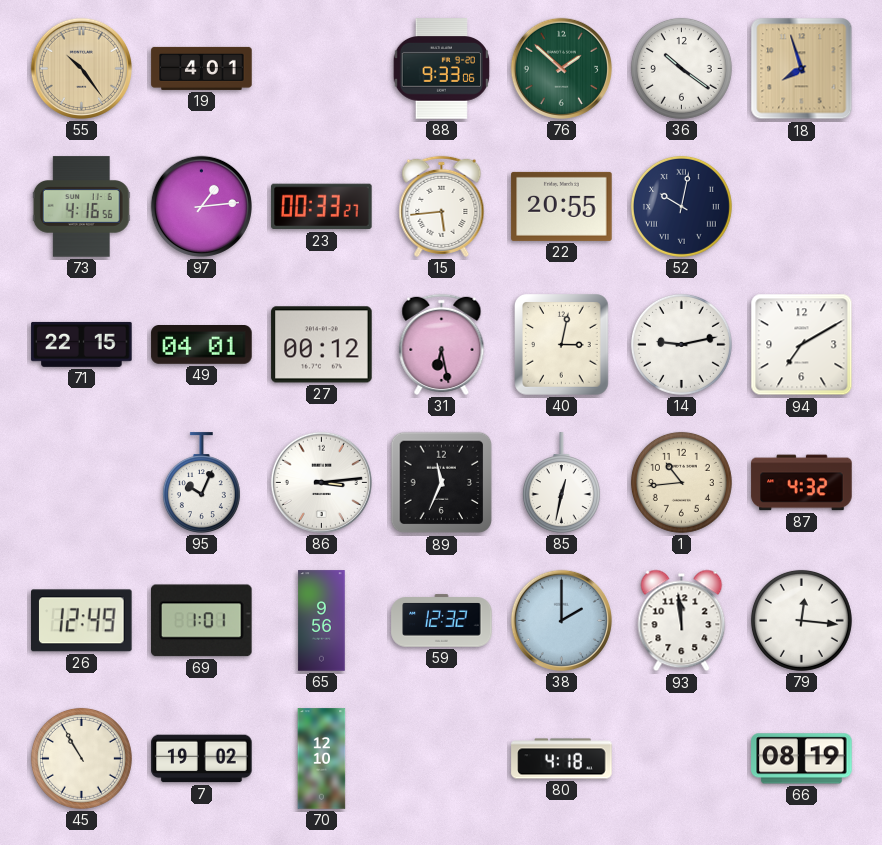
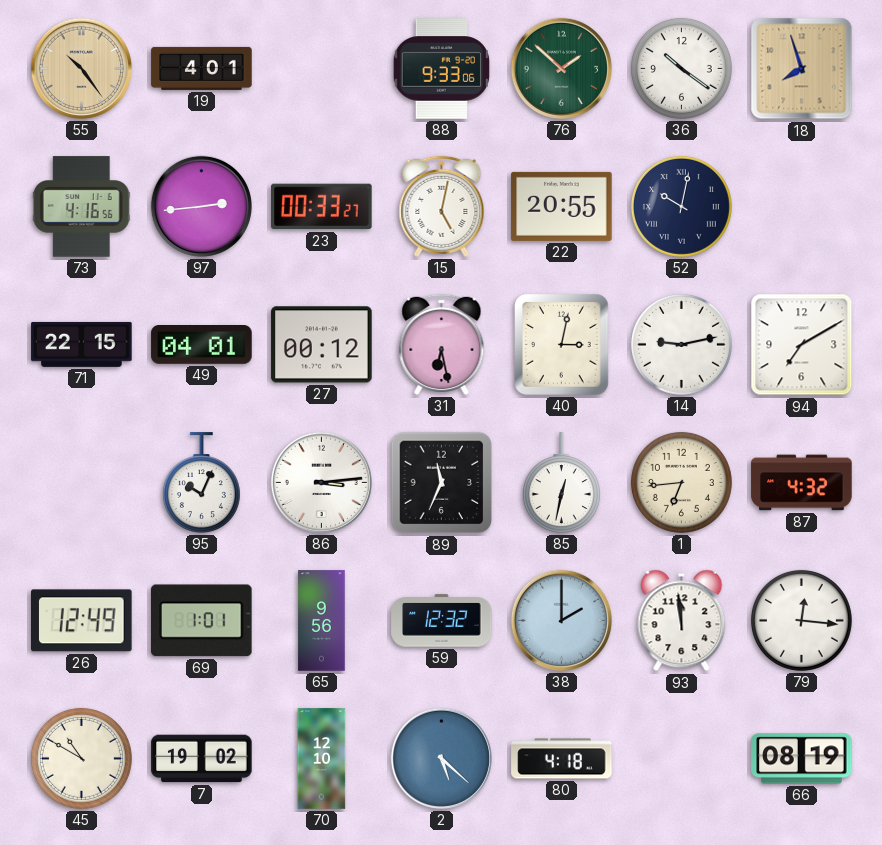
97: 1:14 -> 2:44 (201, 206)
15: 5:44 -> 5:02 (442, 206)
1: 10:44 -> 6:44 (681, 482)
45: 10:55 -> 10:50 (81, 758)
2: none -> 5:22 (441, 758)
